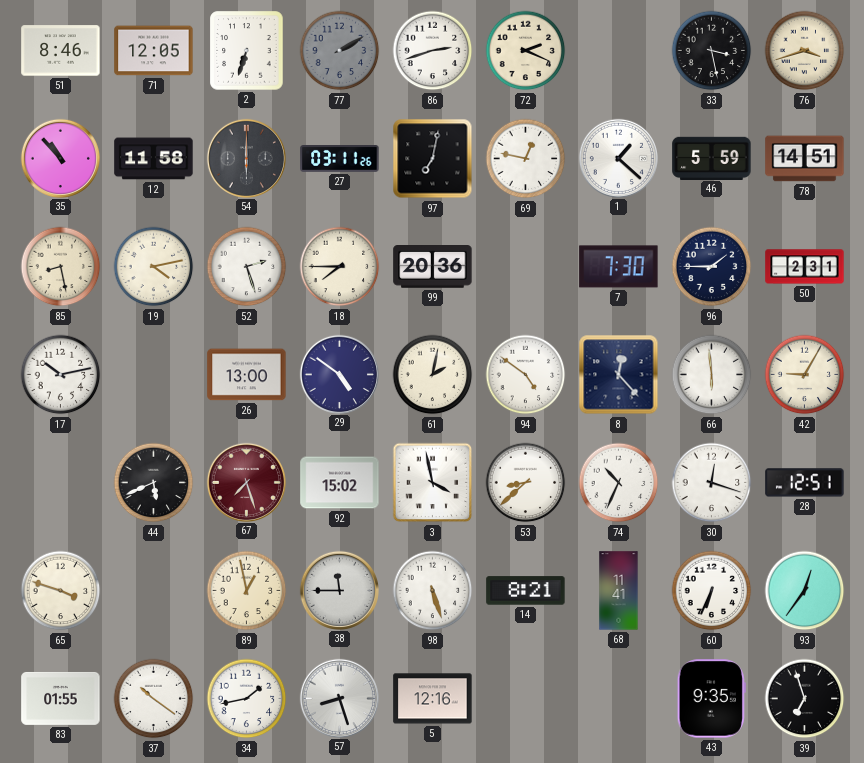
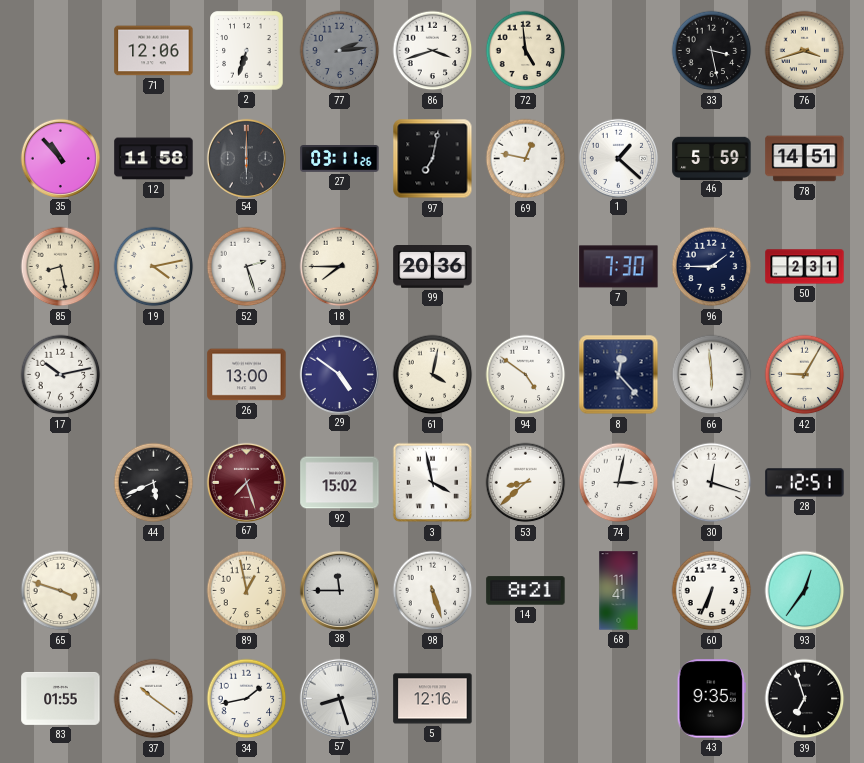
51: 8:46 -> none (61, 51)
71: 12:05 -> 12:06 (154, 51)
77: 2:10 -> 2:14 (340, 51)
86: 2:42 -> 3:42 (433, 51)
72: 2:19 -> 4:59 (526, 51)
61: 2:02 -> 4:02 (433, 375)
74: 10:34 -> 3:02 (619, 483)
